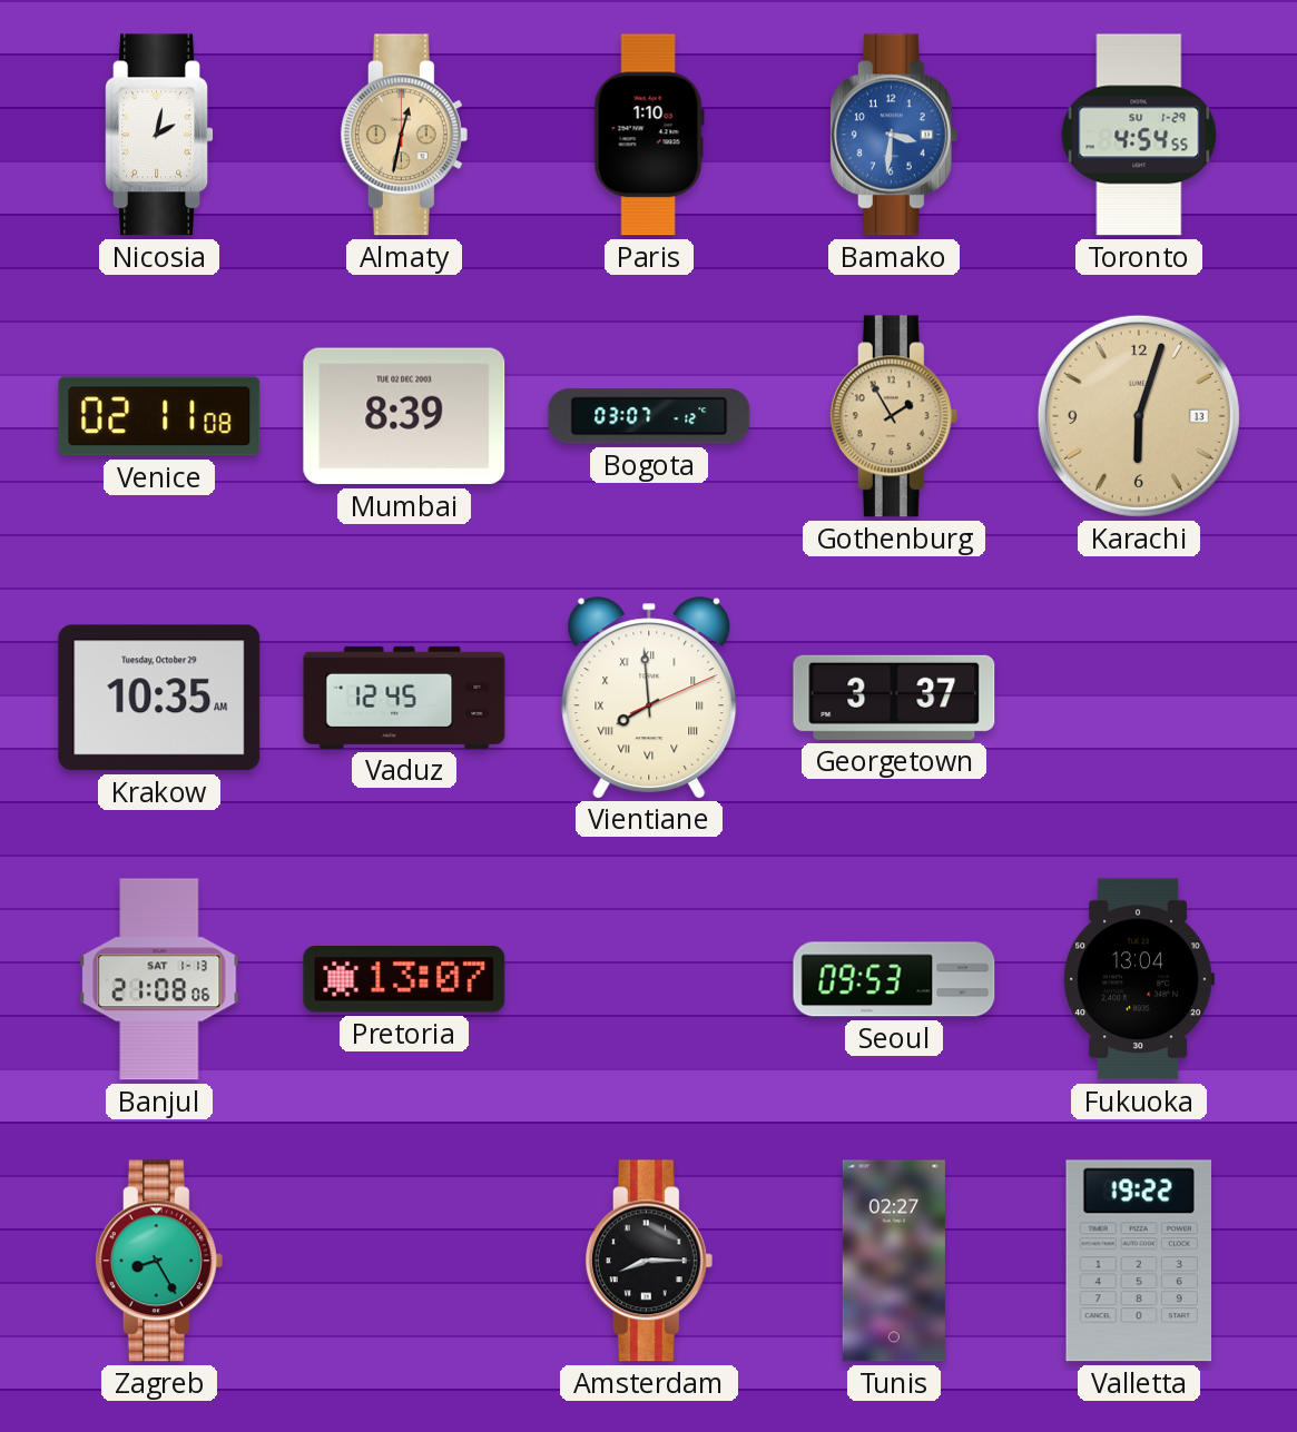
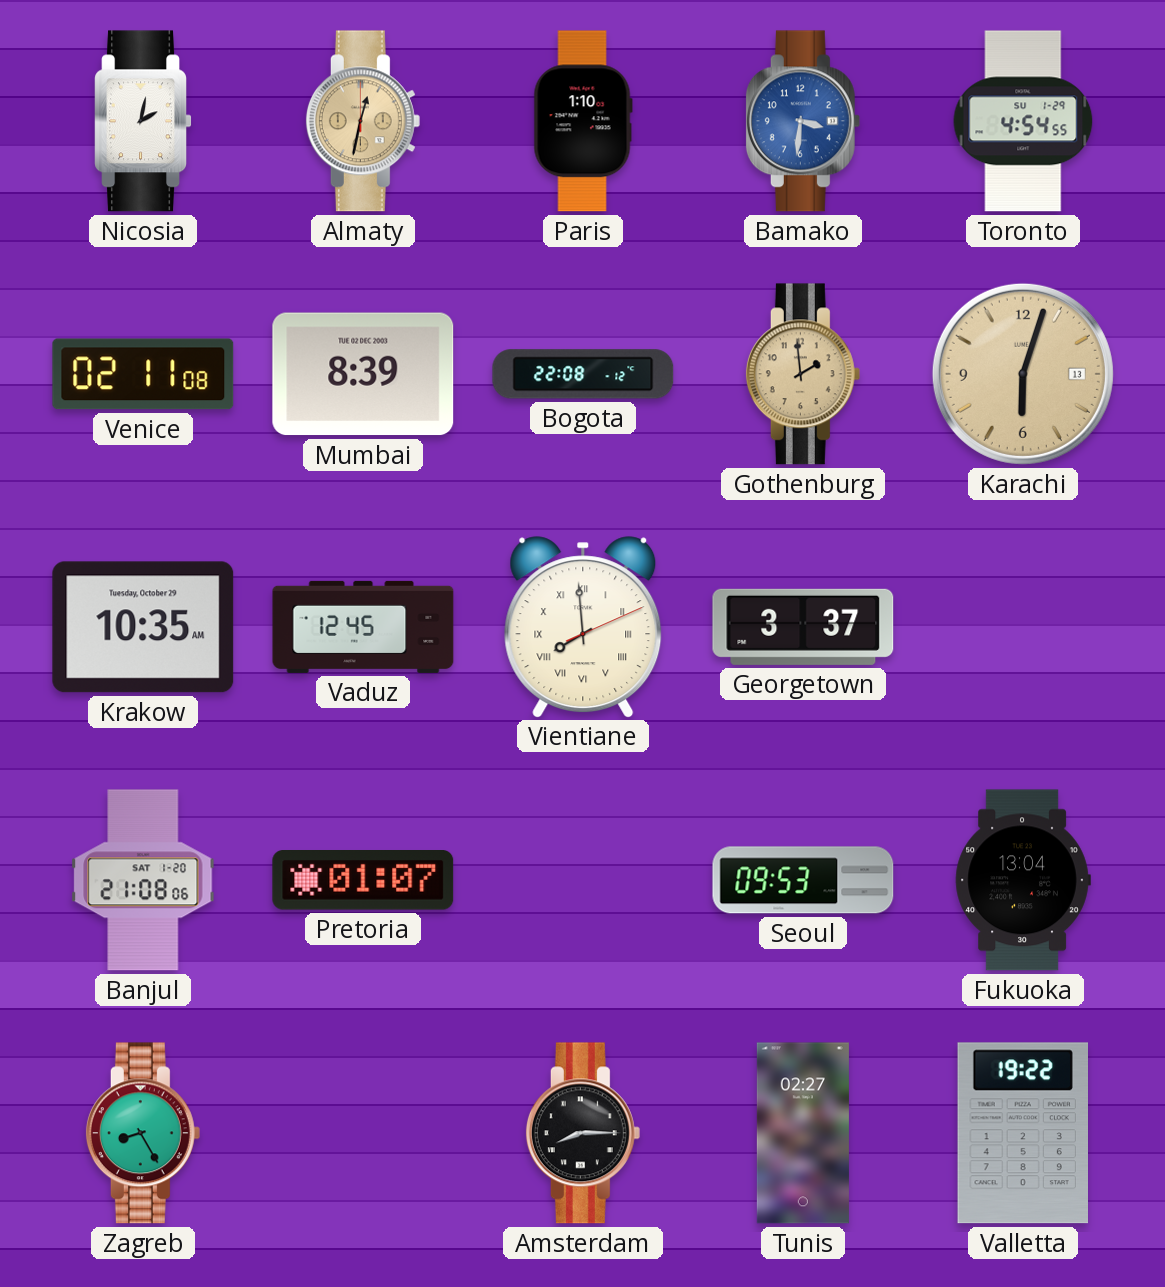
Bogota: 03:07 -> 22:08 (583, 374)
Gothenburg: 1:55 -> 1:59 (803, 374)
Banjul date: SAT 1-13 -> SAT 1-20 (143, 880)
Pretoria: 13:07 -> 01:07 (363, 881)
